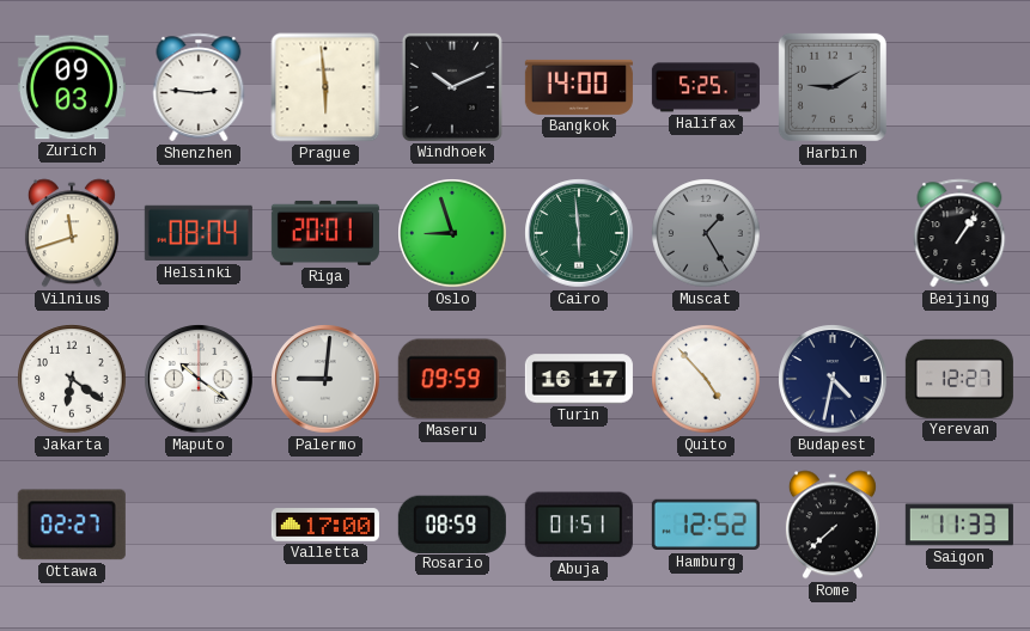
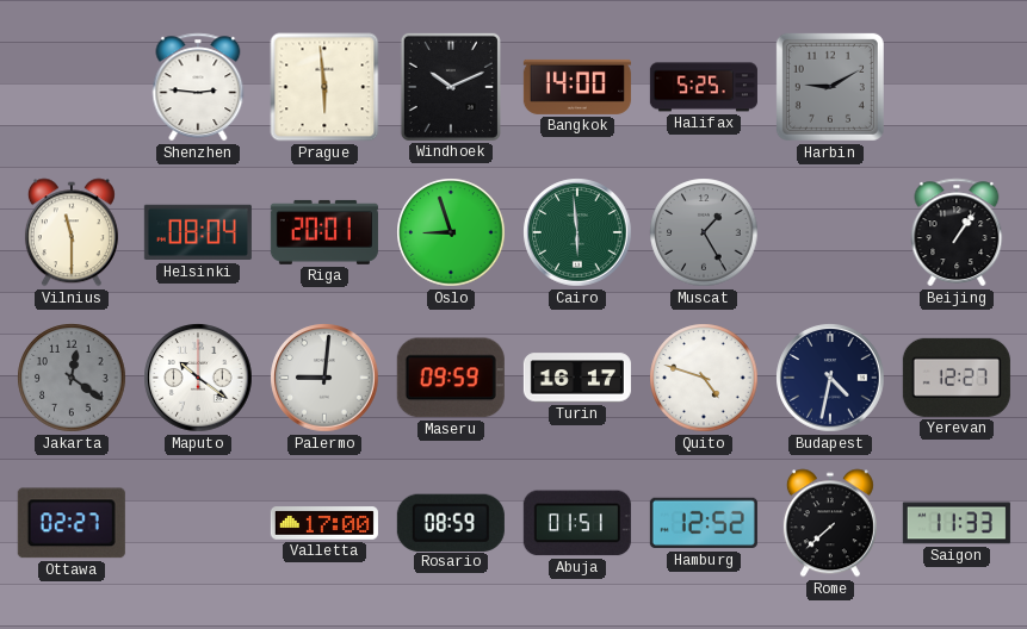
Zurich: 09:03 -> none (72, 87)
Vilnius: 11:42 -> 11:30 (72, 232)
Jakarta: 6:21 -> 12:21 (72, 378)
Jakarta dial: white -> grey (72, 378)
Quito: 4:53 -> 4:48 (704, 378)
